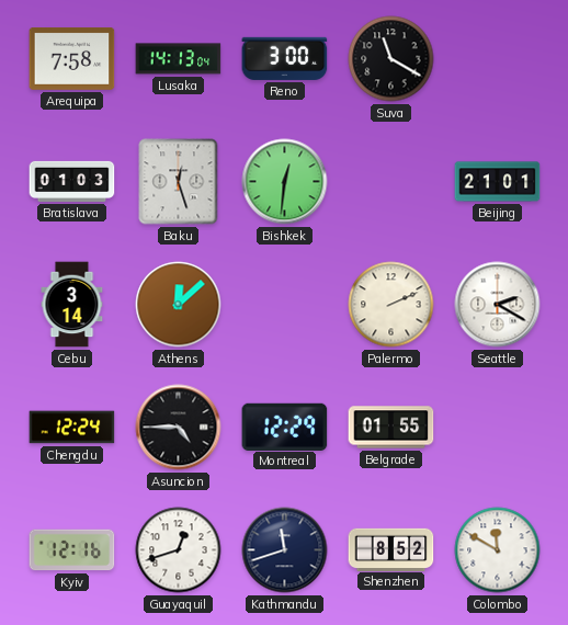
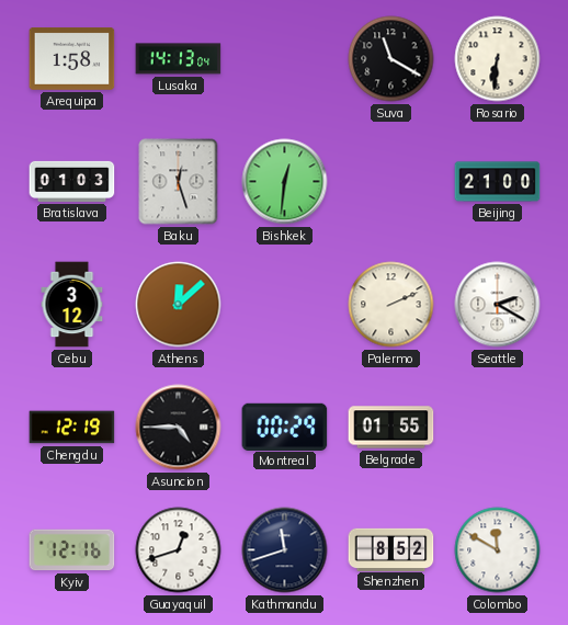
Arequipa: 7:58 -> 1:58 (72, 59)
Reno: 3:00 -> none (285, 58)
Rosario: none -> 6:31 (498, 59)
Beijing: 21:01 -> 21:00 (498, 182)
Cebu: 3:14 -> 3:12 (72, 305)
Chengdu: 12:24 -> 12:19 (72, 428)
Montreal: 12:29 -> 00:29 (285, 427)
